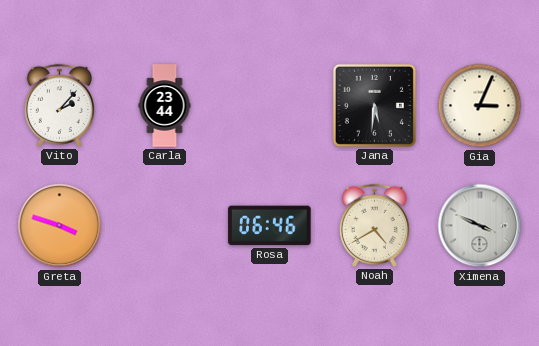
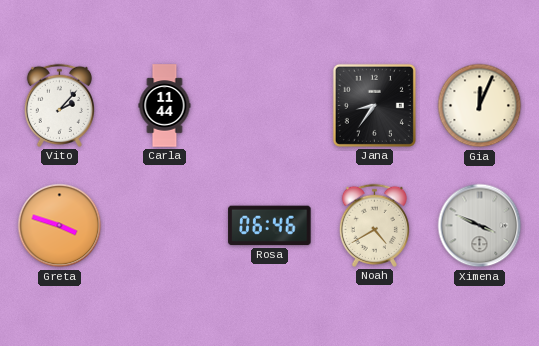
Carla: 23:44 -> 11:44 (165, 106)
Jana: 5:31 -> 8:36 (374, 105)
Gia: 3:04 -> 12:04 (480, 106)
